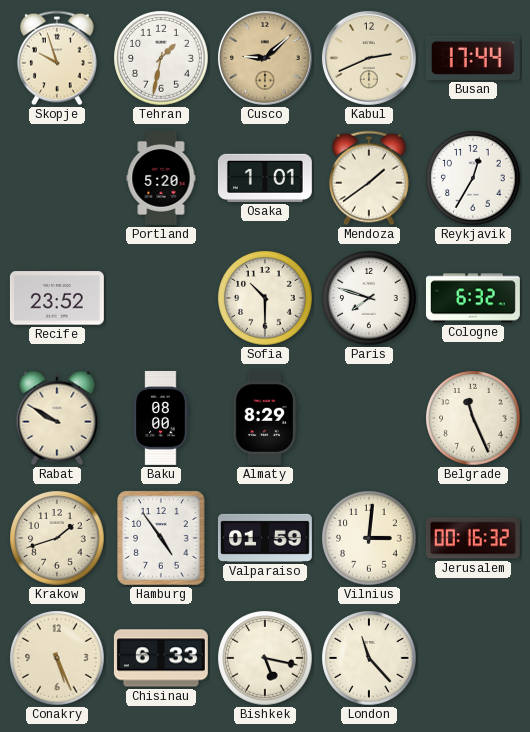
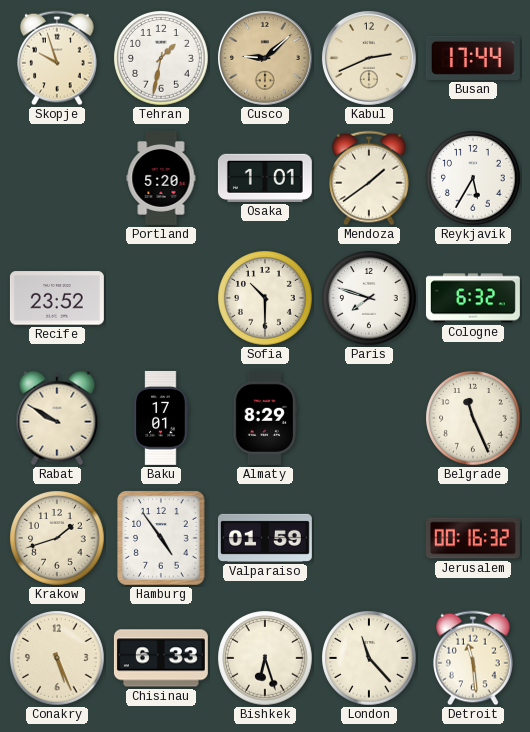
Reykjavik: 12:35 -> 5:35 (473, 178)
Baku: 08:00 -> 17:01 (161, 418)
Vilnius: 3:01 -> none (369, 538)
Bishkek: 5:17 -> 6:27 (265, 658)
Detroit: none -> 11:29 (473, 658)
